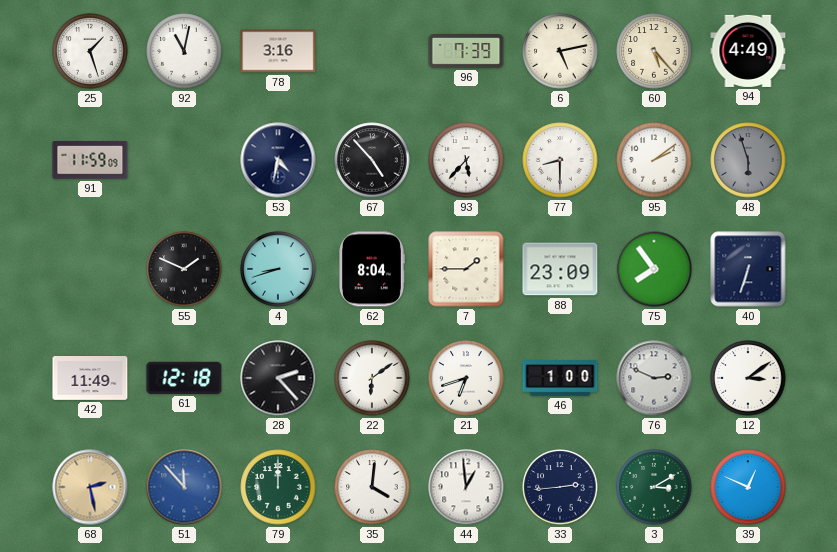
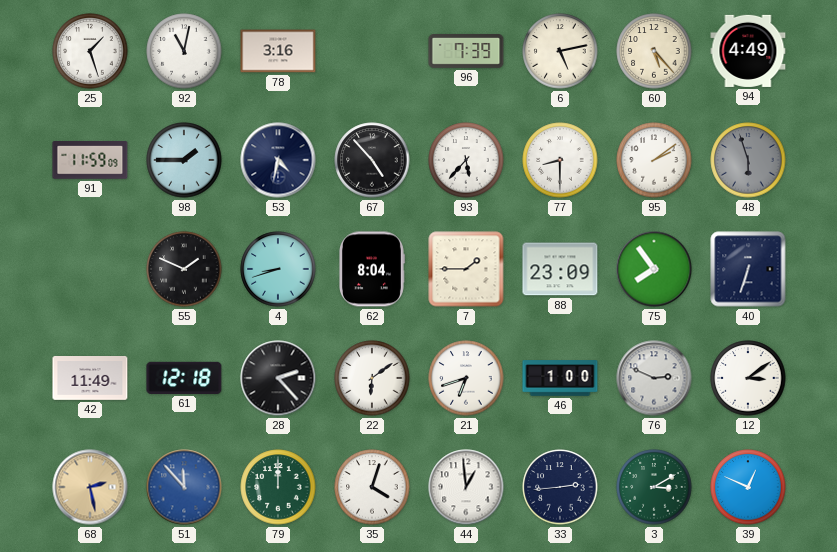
98: none -> 1:45 (184, 160)
35: 4:01 -> 4:03 (372, 487)
